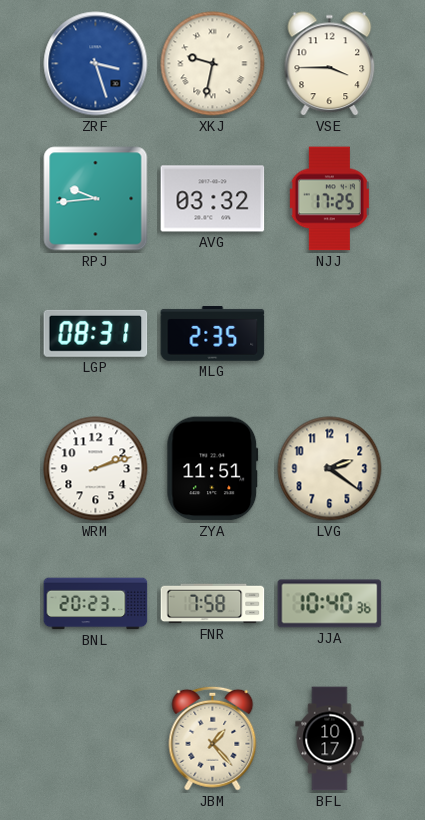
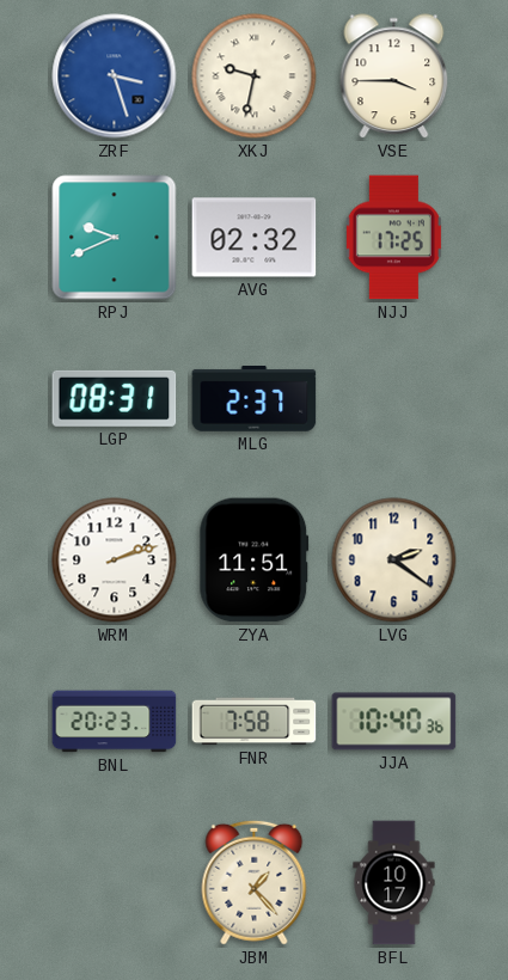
RPJ: 9:44 -> 9:41 (115, 238)
AVG: 03:32 -> 02:32 (255, 238)
MLG: 2:35 -> 2:37 (255, 399)
